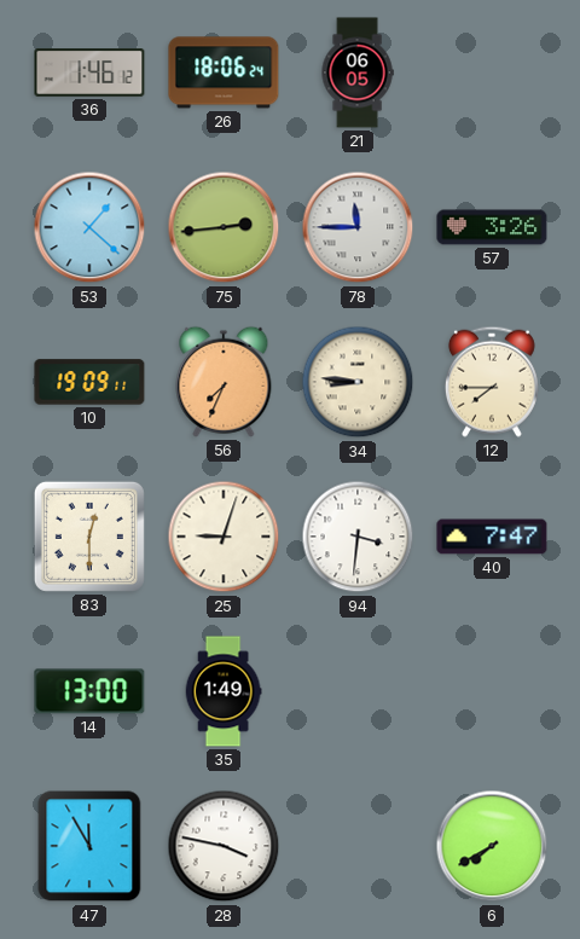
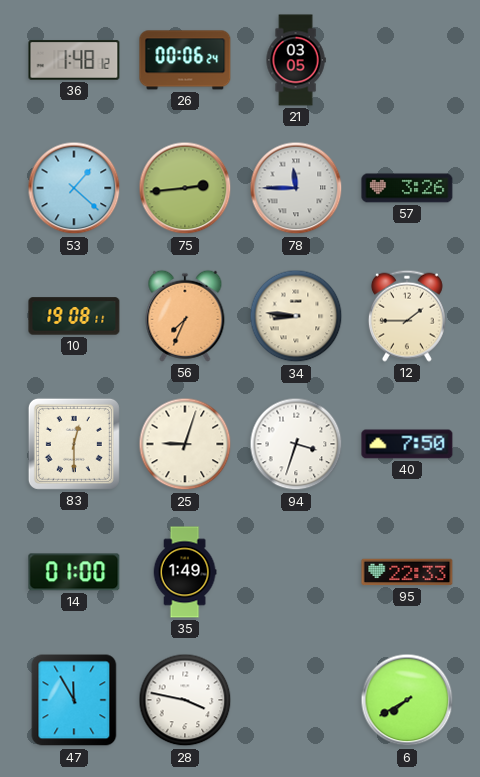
36: 1:46 -> 1:48 (74, 60)
26: 18:06 -> 00:06 (185, 60)
21: 06:05 -> 03:05 (296, 60)
10: 19:09 -> 19:08 (74, 316)
12: 7:45 -> 1:45 (407, 316)
94: 3:31 -> 3:33 (296, 444)
40: 7:47 -> 7:50 (407, 444)
14: 13:00 -> 01:00 (74, 572)
95: none -> 22:33 (407, 572)
